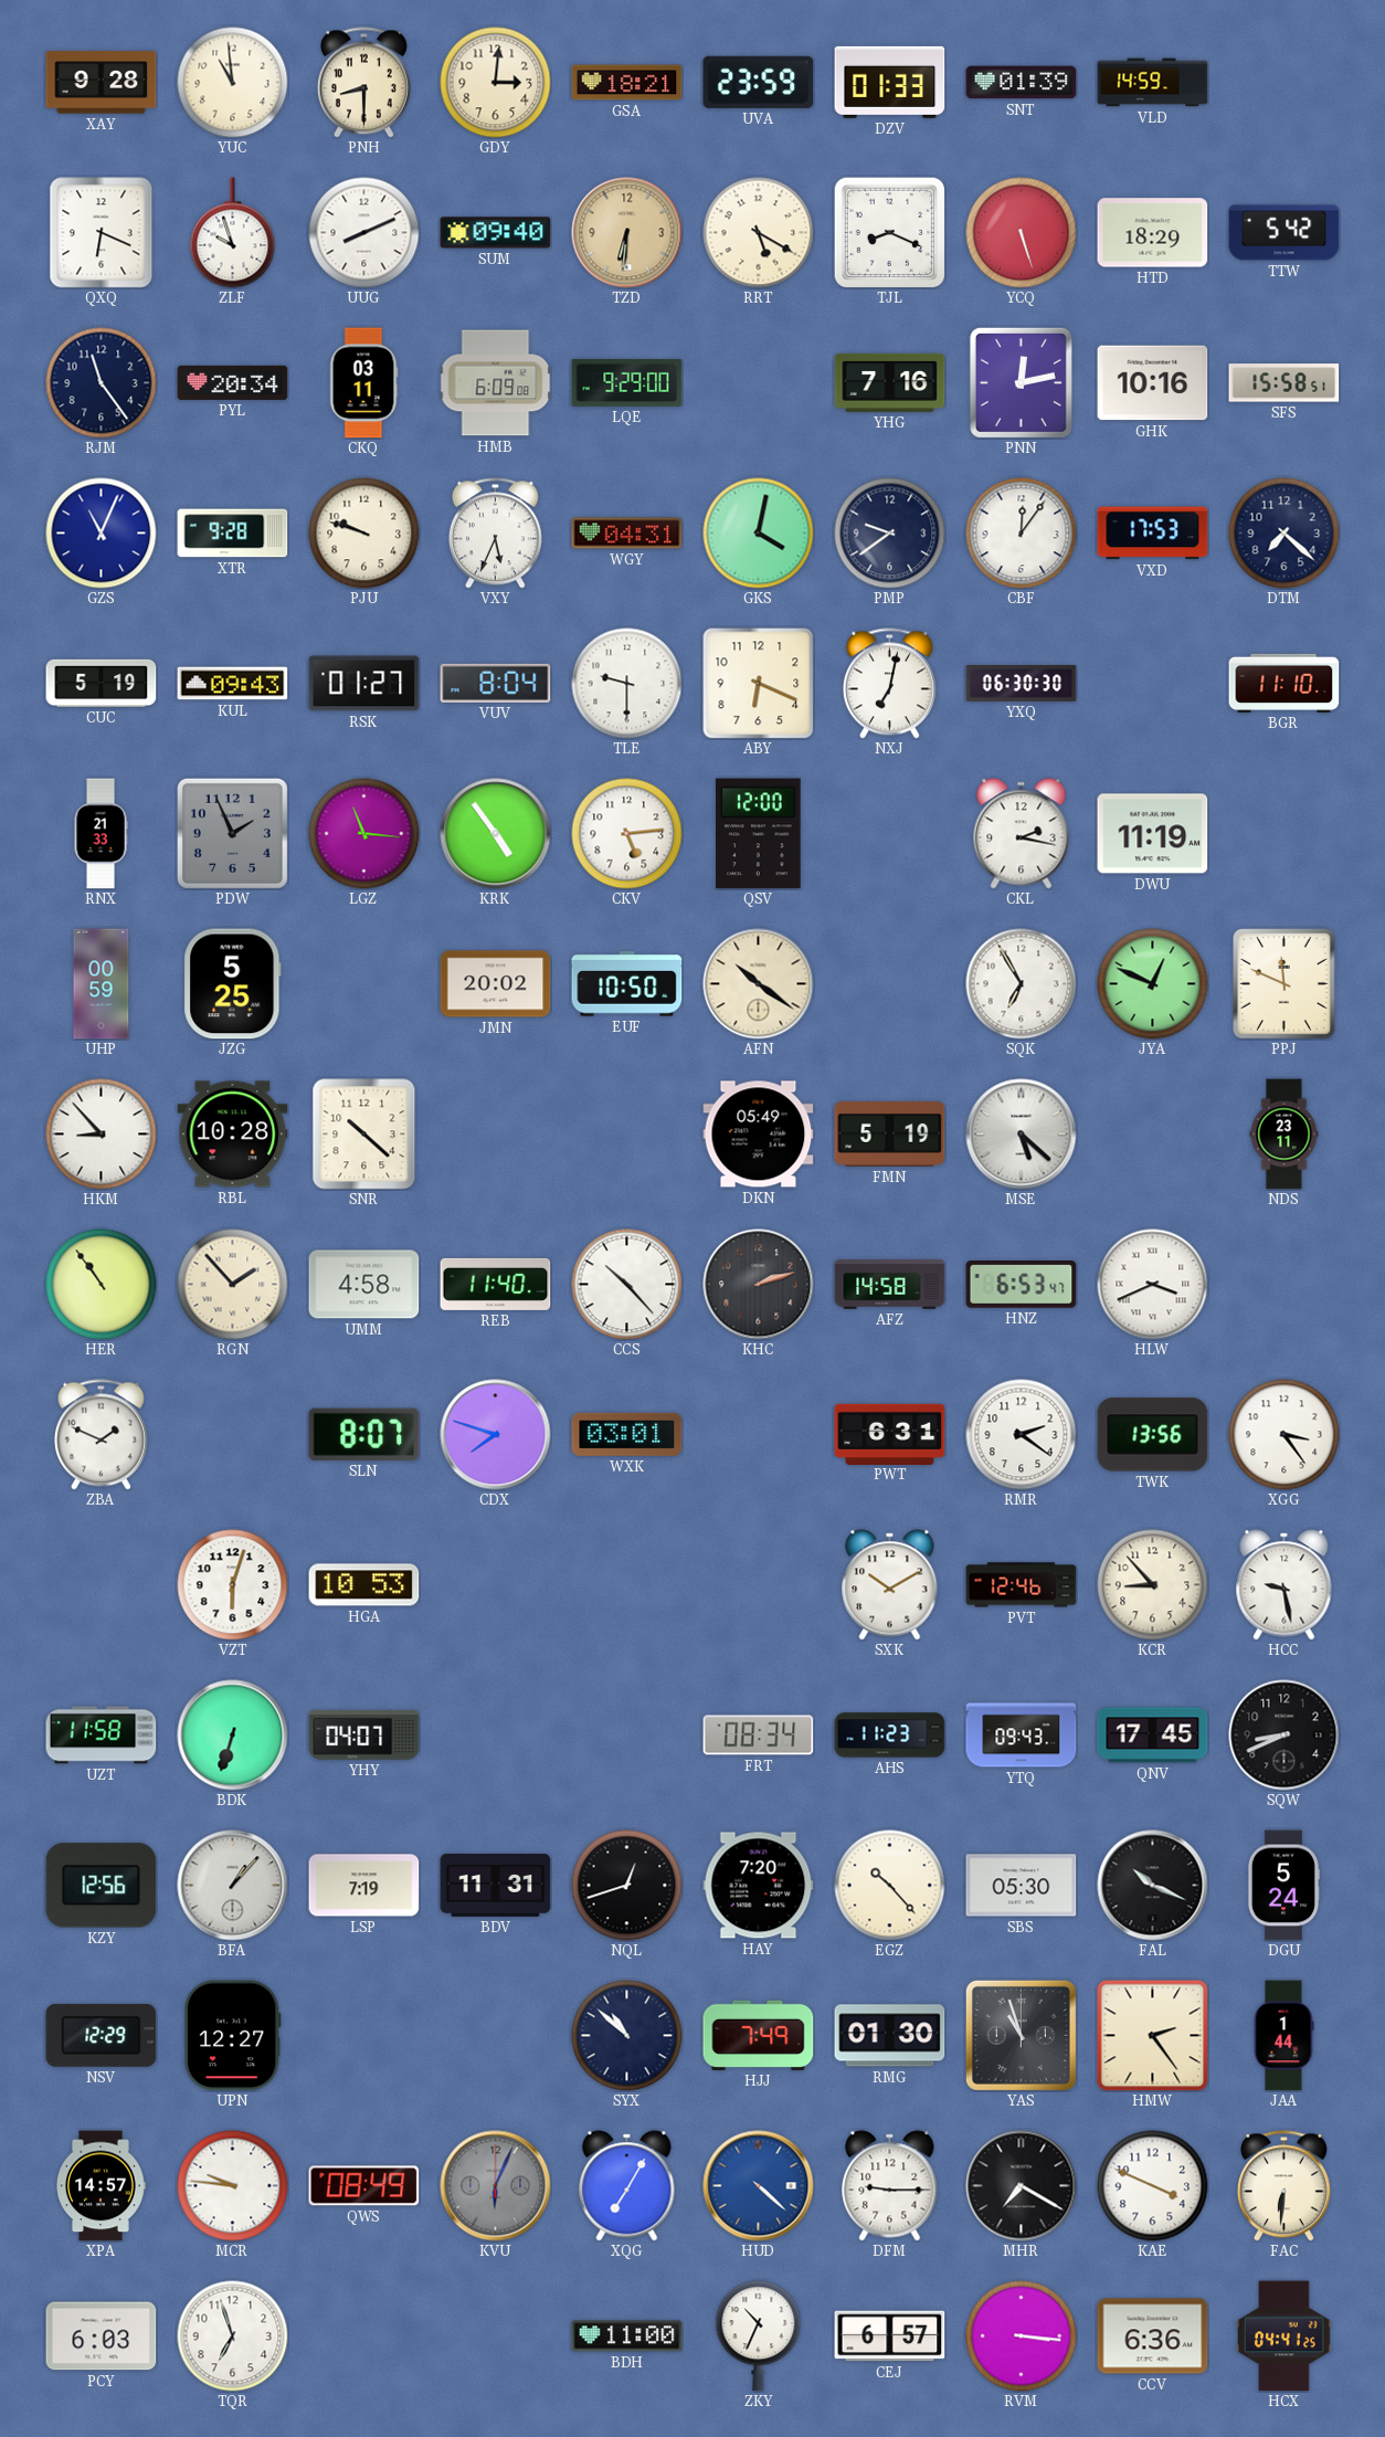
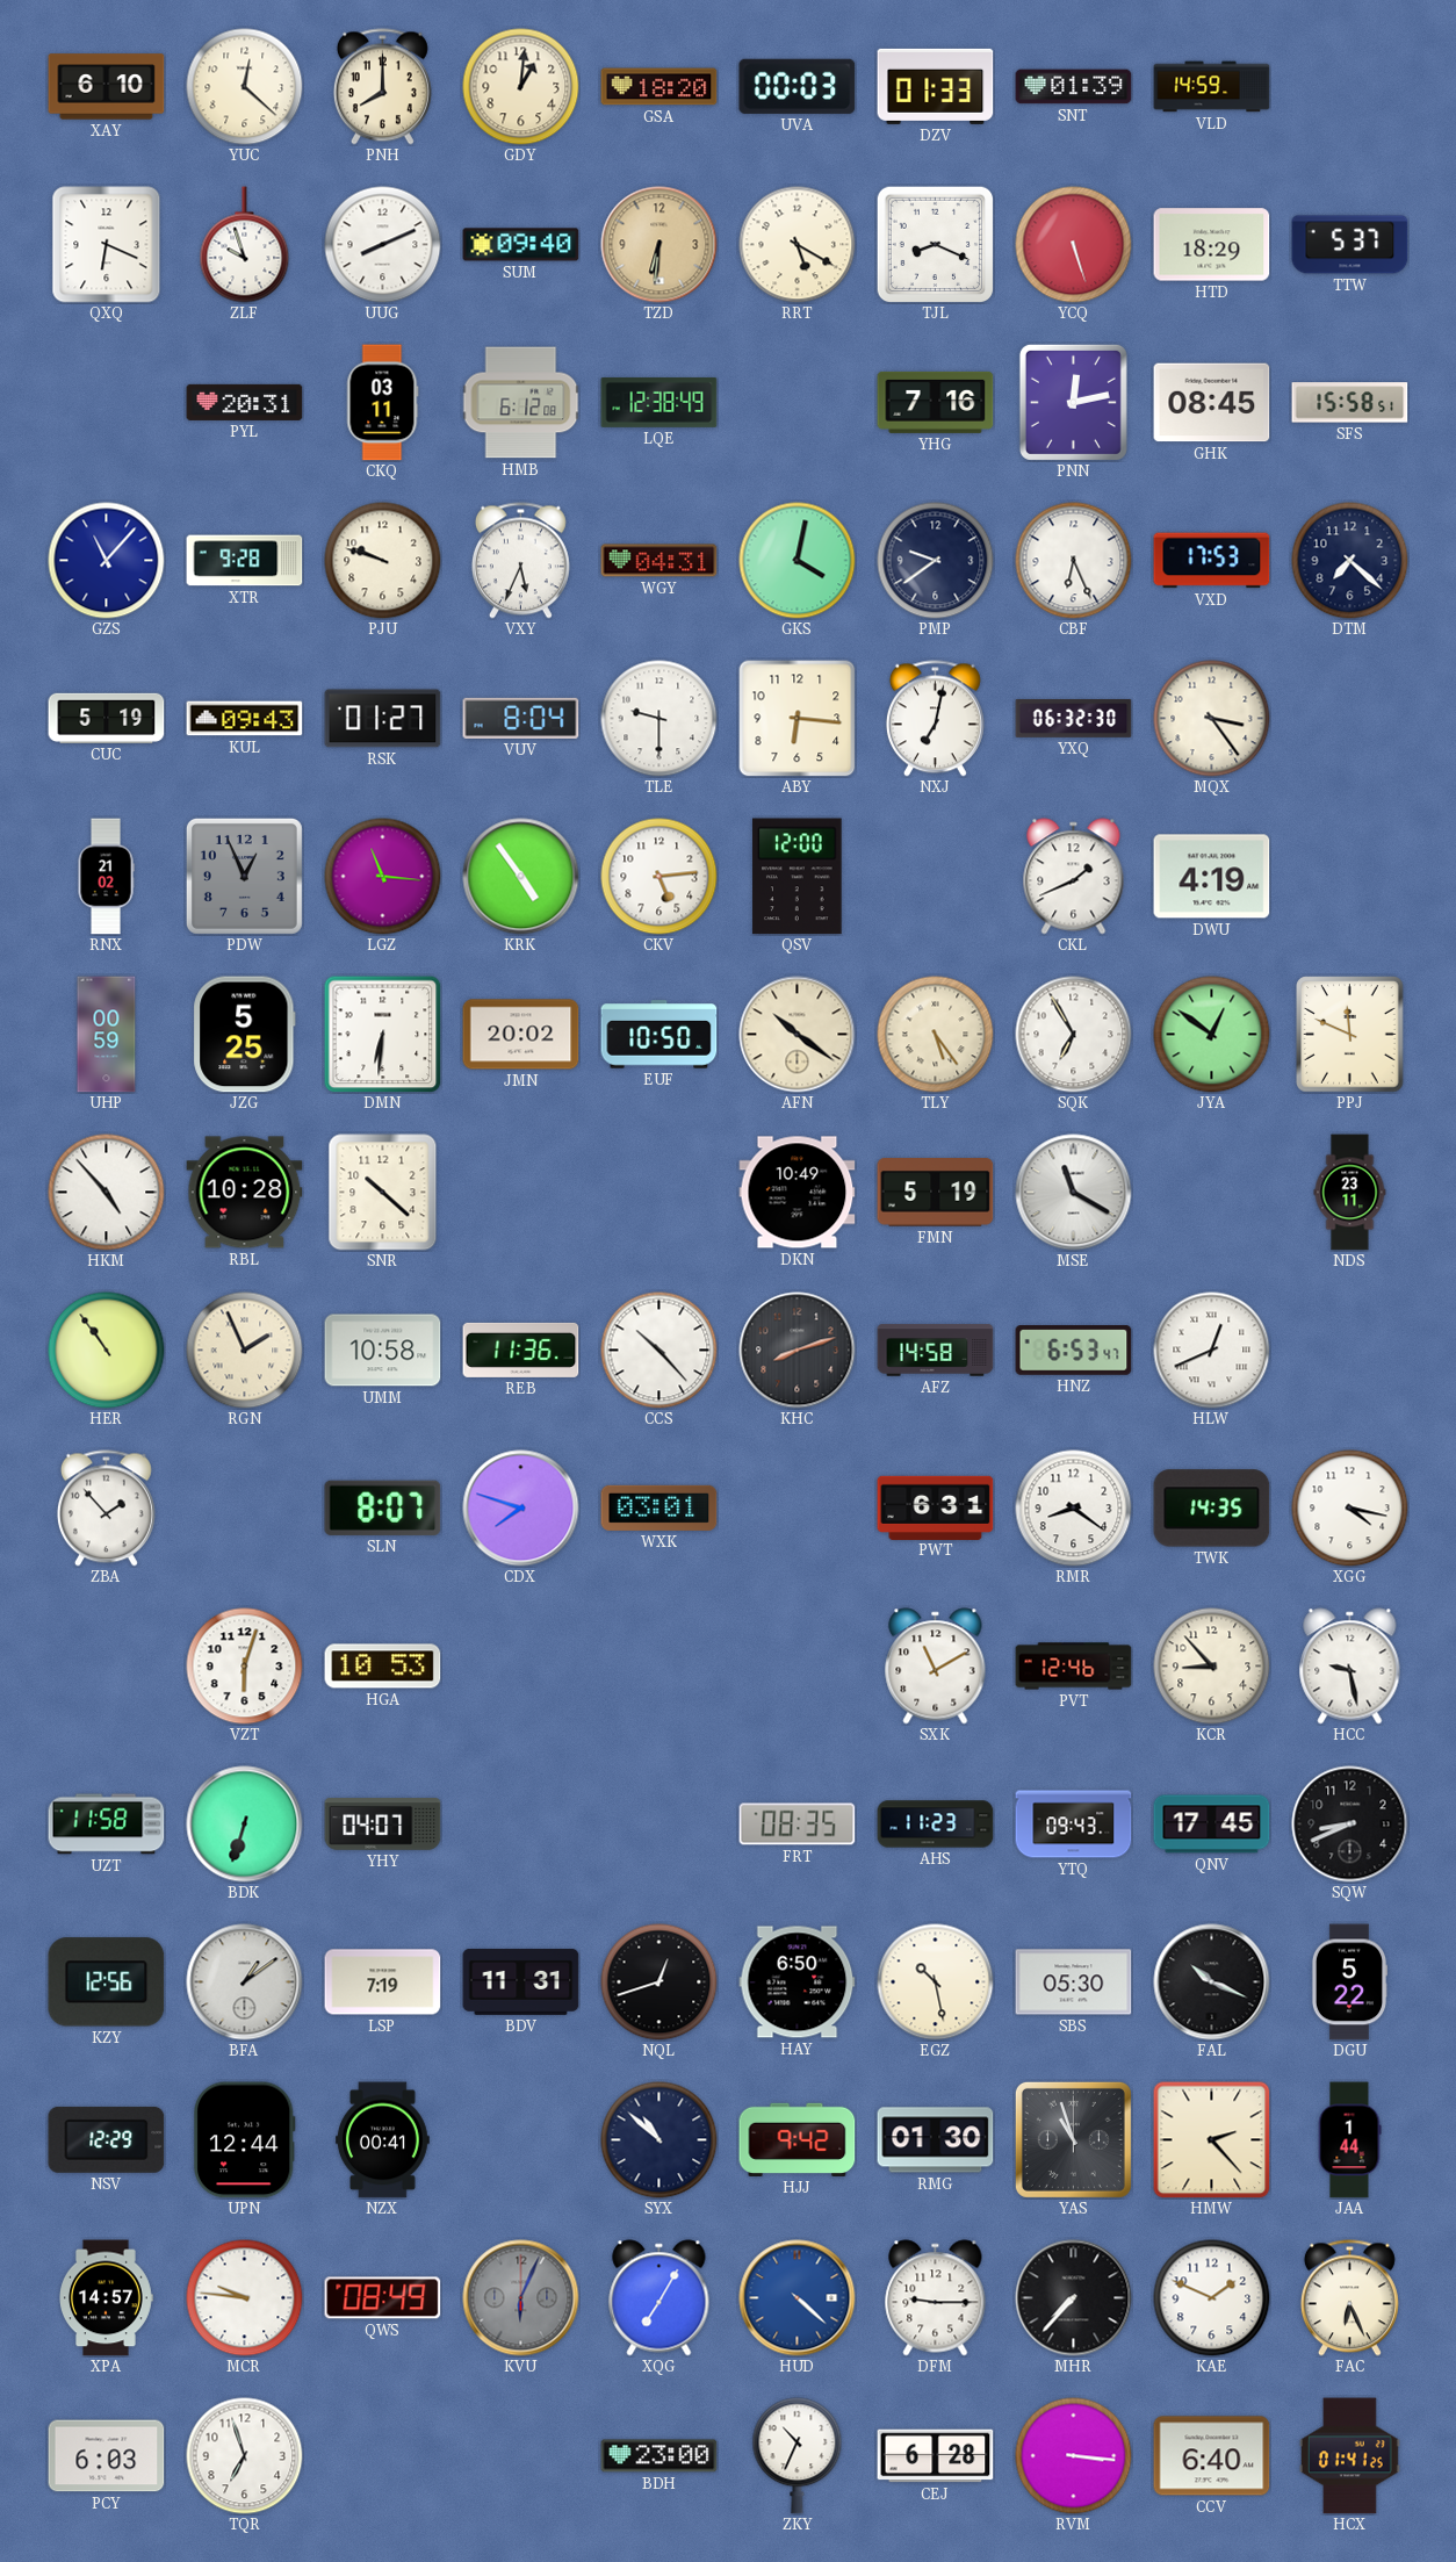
XAY: 9:28 -> 6:10 (107, 87)
YUC: 10:59 -> 12:22 (245, 87)
PNH: 8:30 -> 8:00 (382, 87)
GDY: 3:01 -> 1:01 (521, 87)
GSA: 18:21 -> 18:20 (659, 87)
UVA: 23:59 -> 00:03 (798, 86)
TTW: 5:42 -> 5:37 (1350, 245)
RJM: 11:24 -> none (102, 383)
PYL: 20:34 -> 20:31 (245, 402)
HMB: 6:09 -> 6:12 (521, 403)
LQE: 9:29 -> 12:38 (659, 402)
GHK: 10:16 -> 08:45 (1212, 403)
GZS: 11:04 -> 11:07 (107, 561)
CBF: 12:06 -> 6:26 (1074, 561)
ABY: 6:19 -> 6:16 (798, 719)
YXQ: 06:30 -> 06:32 (1074, 719)
MQX: none -> 3:24 (1212, 719)
BGR: 11:10 -> none (1284, 683)
RNX: 21:33 -> 21:02 (106, 877)
PDW: 1:56 -> 12:56 (244, 876)
CKL: 2:17 -> 1:41 (1074, 877)
DWU: 11:19 -> 4:19 (1212, 877)
DMN: none -> 6:31 (383, 1035)
TLY: none -> 5:24 (936, 1035)
JYA: 12:49 -> 12:51 (1212, 1035)
HKM: 8:53 -> 4:53 (107, 1193)
DKN: 05:49 -> 10:49 (798, 1193)
MSE: 5:22 -> 11:20 (1074, 1193)
RGN: 1:53 -> 1:56 (245, 1351)
UMM: 4:58 -> 10:58 (383, 1351)
REB: 11:40 -> 11:36 (521, 1350)
KHC: 2:12 -> 8:12 (798, 1351)
HLW: 3:41 -> 12:41 (1212, 1351)
ZBA: 1:49 -> 1:53 (106, 1509)
RMR: 2:21 -> 8:21 (1074, 1509)
TWK: 13:56 -> 14:35 (1212, 1509)
XGG: 3:24 -> 4:17 (1350, 1509)
SXK: 10:10 -> 11:10 (936, 1667)
FRT: 08:34 -> 08:35 (798, 1825)
BFA: 1:07 -> 1:09 (245, 1982)
HAY: 7:20 -> 6:50 (798, 1982)
EGZ: 10:23 -> 10:28 (936, 1982)
DGU: 5:24 -> 5:22 (1348, 1982)
UPN: 12:27 -> 12:44 (244, 2140)
NZX: none -> 00:41 (383, 2140)
HJJ: 7:49 -> 9:42 (798, 2139)
HMW: 2:24 -> 2:23 (1212, 2140)
MHR: 7:20 -> 7:37 (1074, 2298)
KAE: 3:49 -> 1:49 (1212, 2298)
FAC: 6:31 -> 6:26 (1349, 2298)
BDH: 11:00 -> 23:00 (659, 2456)
CEJ: 6:57 -> 6:28 (936, 2456)
CCV: 6:36 -> 6:40 (1212, 2456)
HCX: 04:41 -> 01:41 (1349, 2456)
